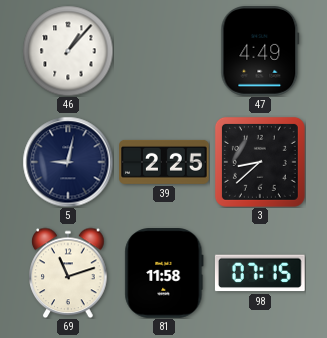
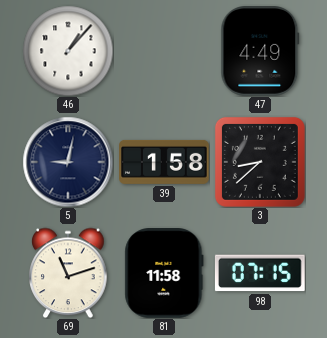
39: 2:25 -> 1:58 (164, 162)
